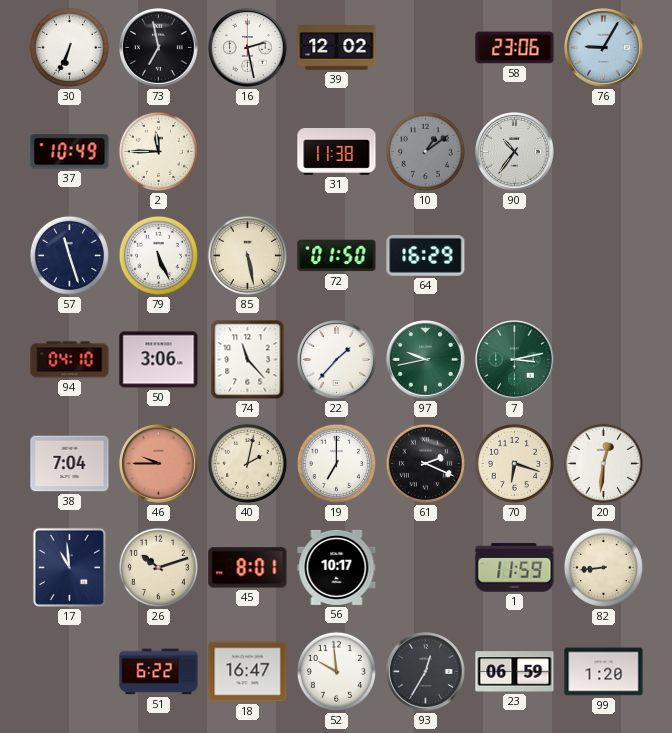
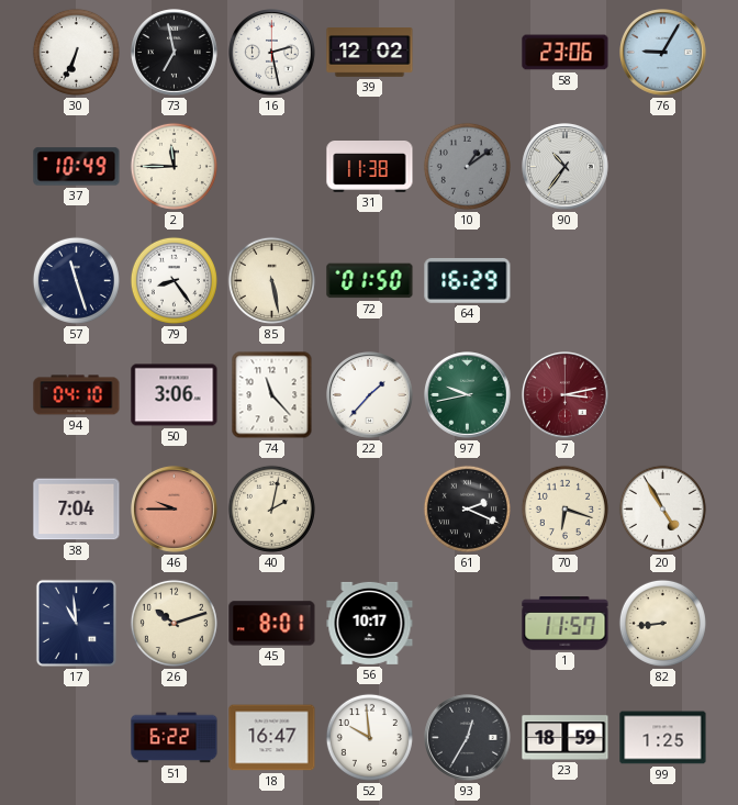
79: 5:26 -> 8:24 (174, 280)
7 dial: green -> burgundy (566, 395)
19: 7:00 -> none (336, 463)
20: 12:31 -> 4:55 (662, 508)
1: 11:59 -> 11:57 (566, 624)
23: 06:59 -> 18:59 (566, 738)
99: 1:20 -> 1:25 (663, 738)
